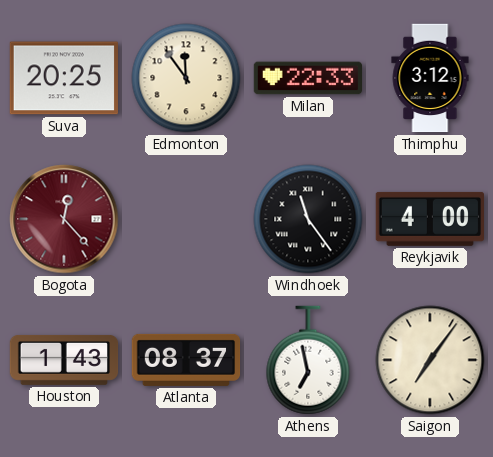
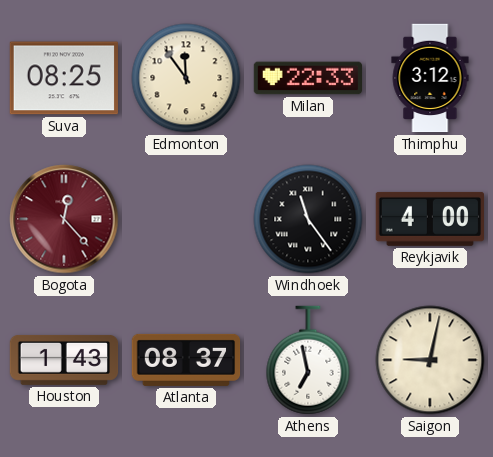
Suva: 20:25 -> 08:25 (64, 78)
Saigon: 7:06 -> 9:02 (430, 360)
